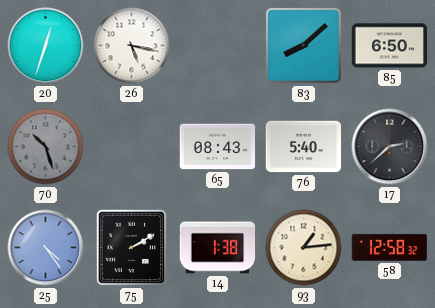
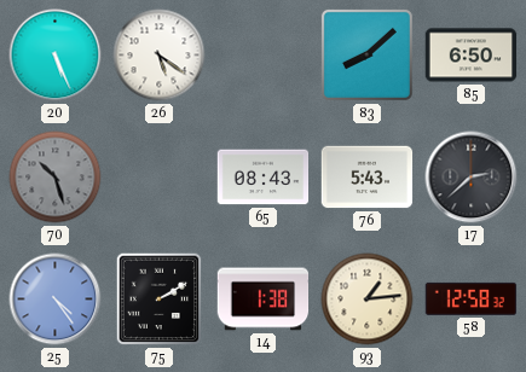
20: 12:33 -> 5:26 (56, 56)
26: 5:17 -> 5:21 (160, 56)
76: 5:40 -> 5:43 (368, 178)
